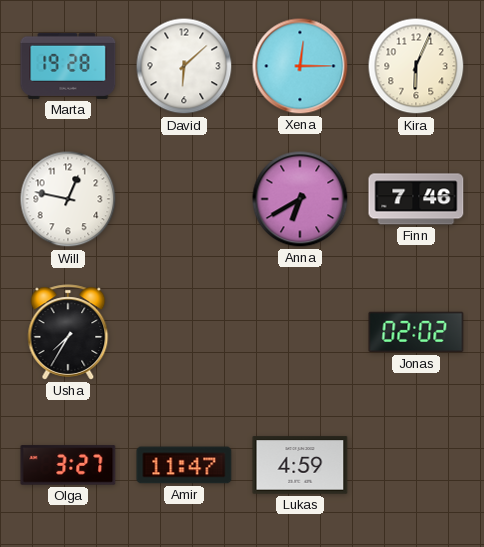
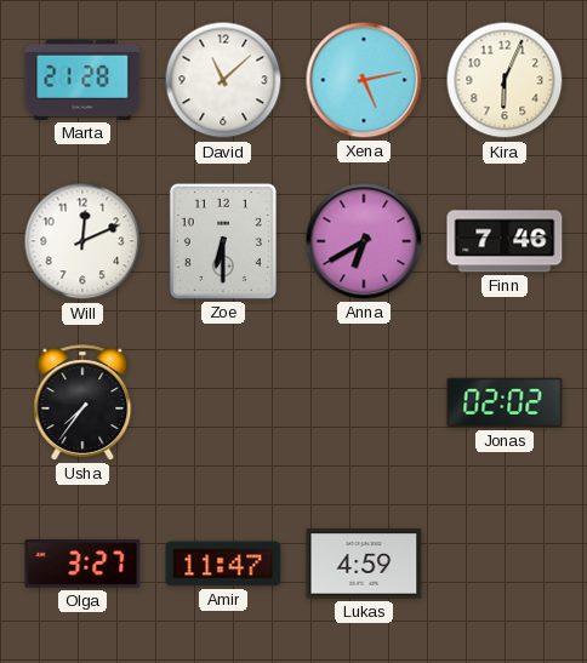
Marta: 19:28 -> 21:28 (82, 80)
David: 6:08 -> 11:08 (223, 80)
Xena: 12:15 -> 5:13 (364, 80)
Will: 12:47 -> 12:11 (82, 241)
Zoe: none -> 6:30 (223, 241)
Usha: 7:35 -> 7:36 (82, 402)
